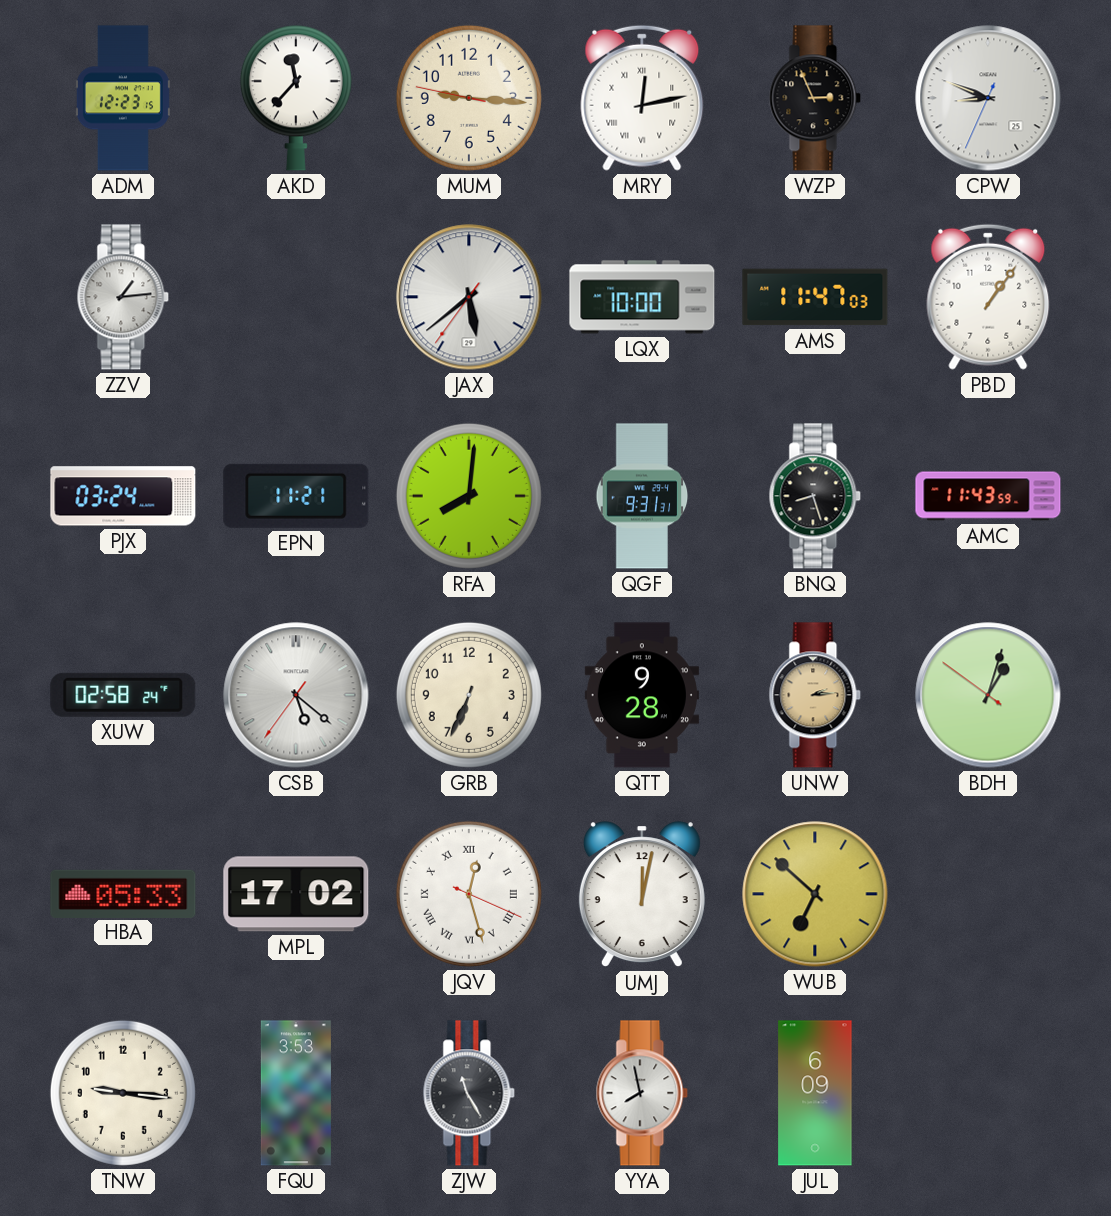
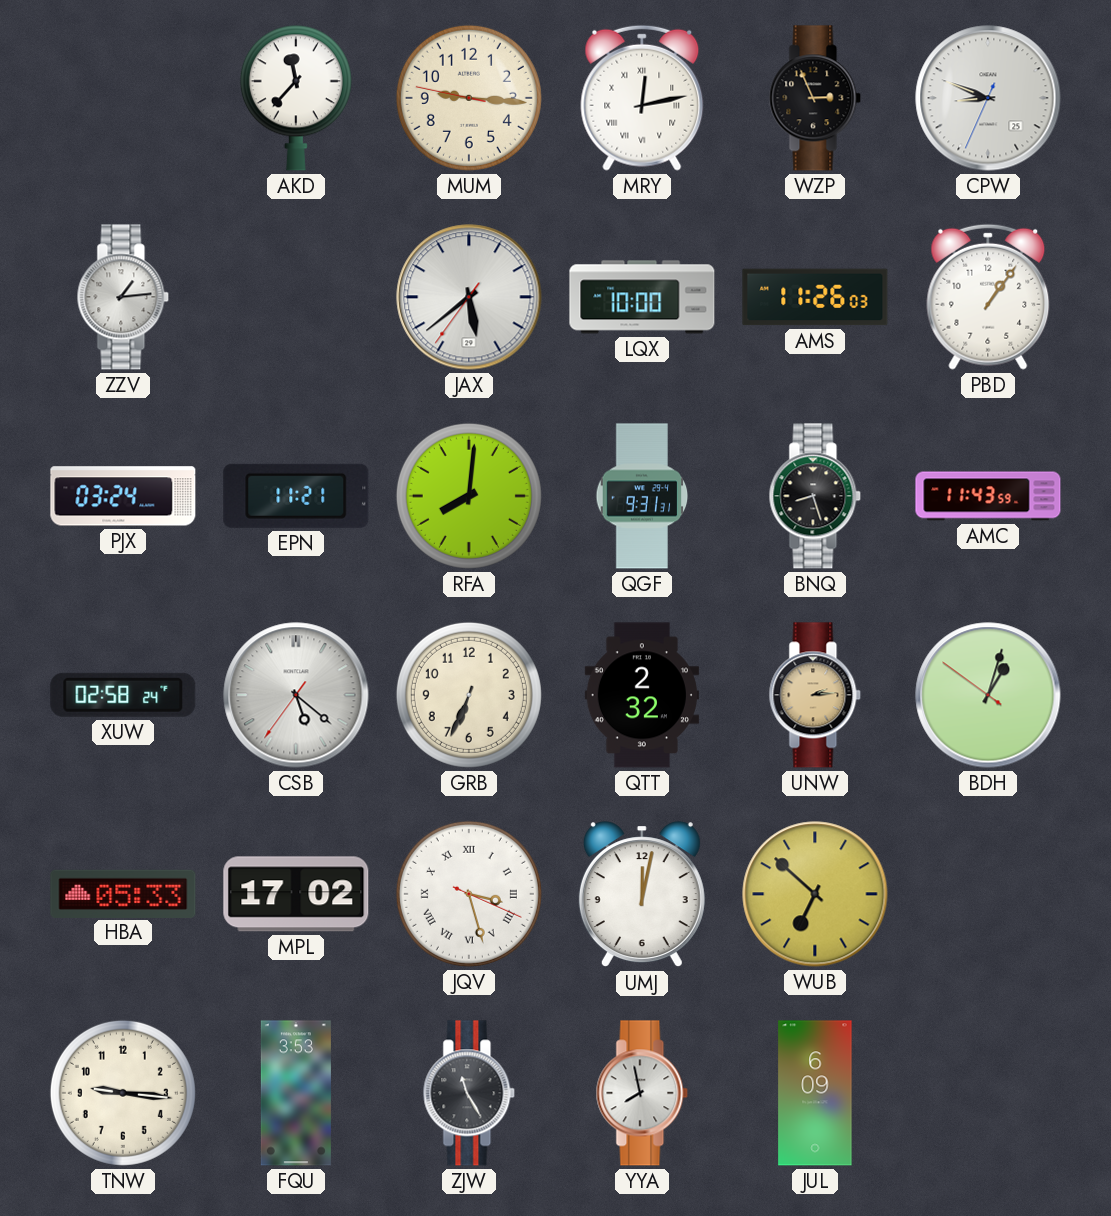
ADM: 12:23 -> none (123, 98)
AMS: 11:47 -> 11:26 (815, 297)
QTT: 9:28 -> 2:32 (642, 695)
JQV: 12:27 -> 3:27 (469, 894)
